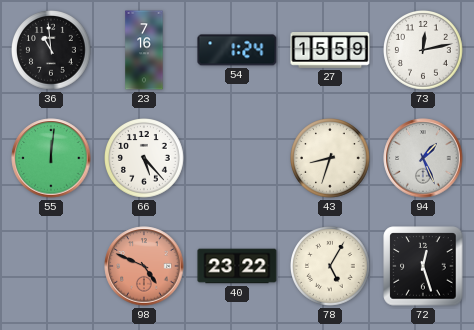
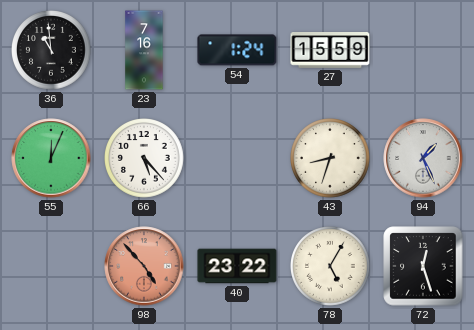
73: 12:13 -> none (424, 51)
55: 12:01 -> 12:04 (51, 158)
98: 4:49 -> 4:53 (144, 266)
